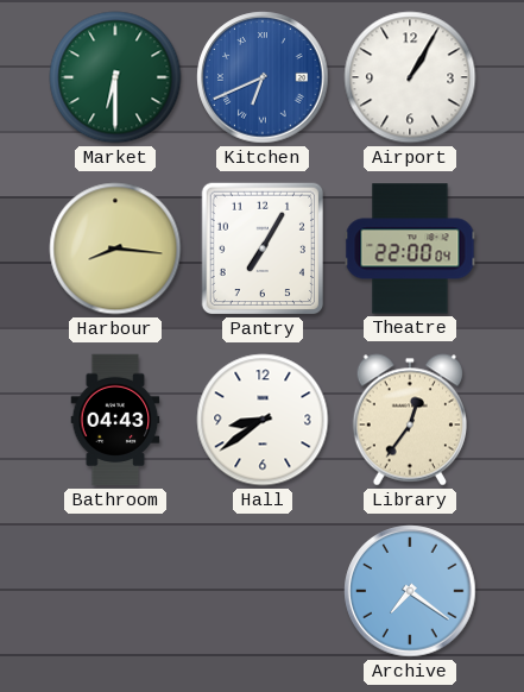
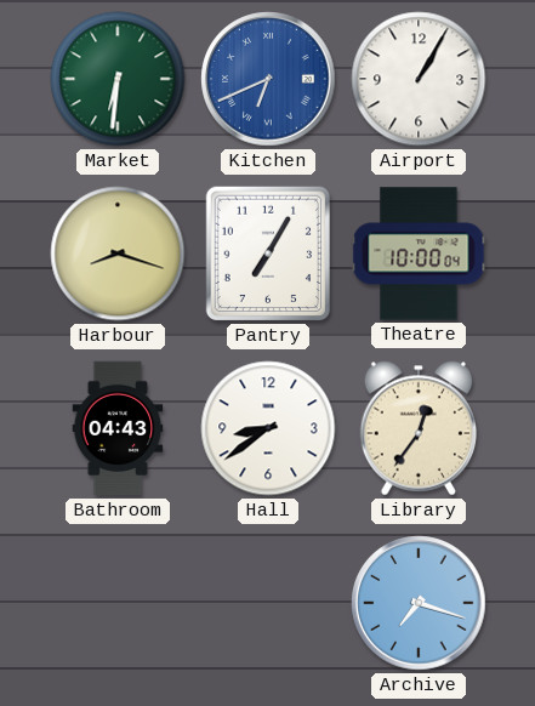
Market: 6:30 -> 6:31 (118, 79)
Harbour: 8:16 -> 8:18 (118, 254)
Theatre: 22:00 -> 10:00 (419, 254)
Archive: 7:21 -> 7:18 (419, 603)
